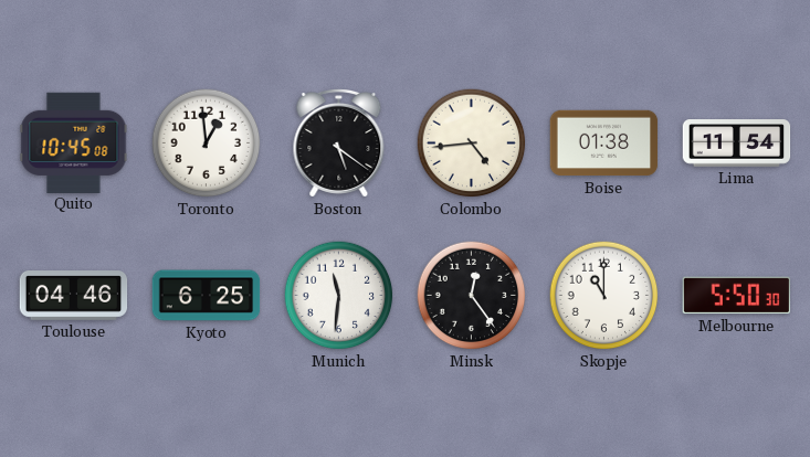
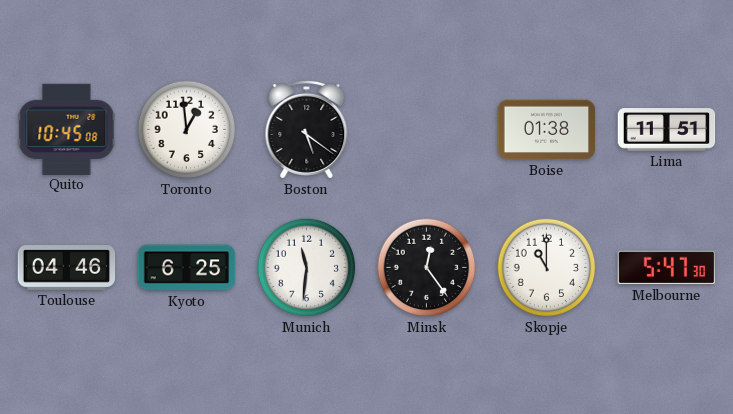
Colombo: 4:44 -> none (472, 144)
Lima: 11:54 -> 11:51 (667, 130)
Melbourne: 5:50 -> 5:47 (667, 268)
